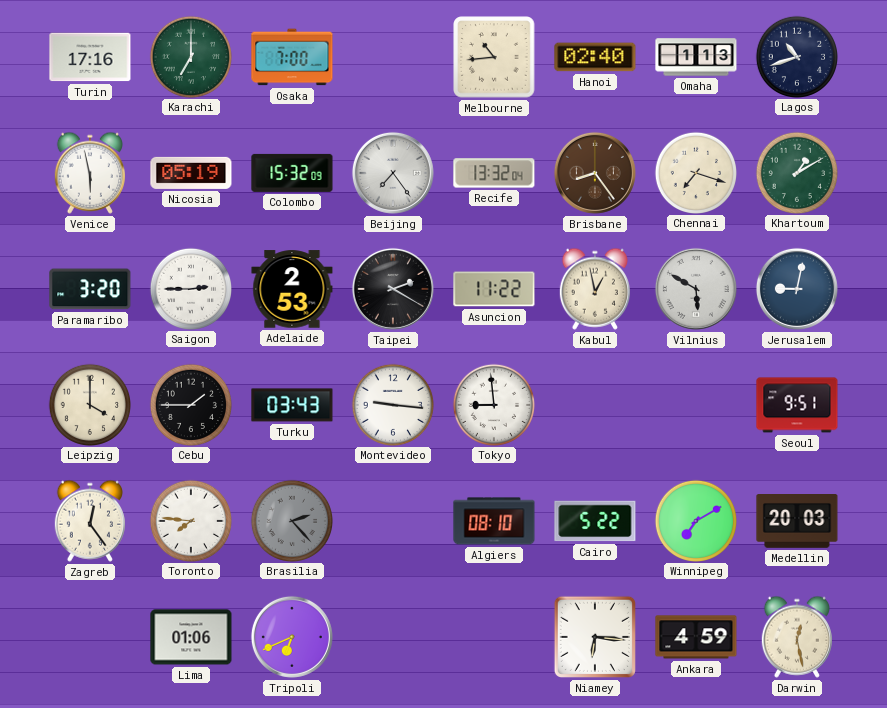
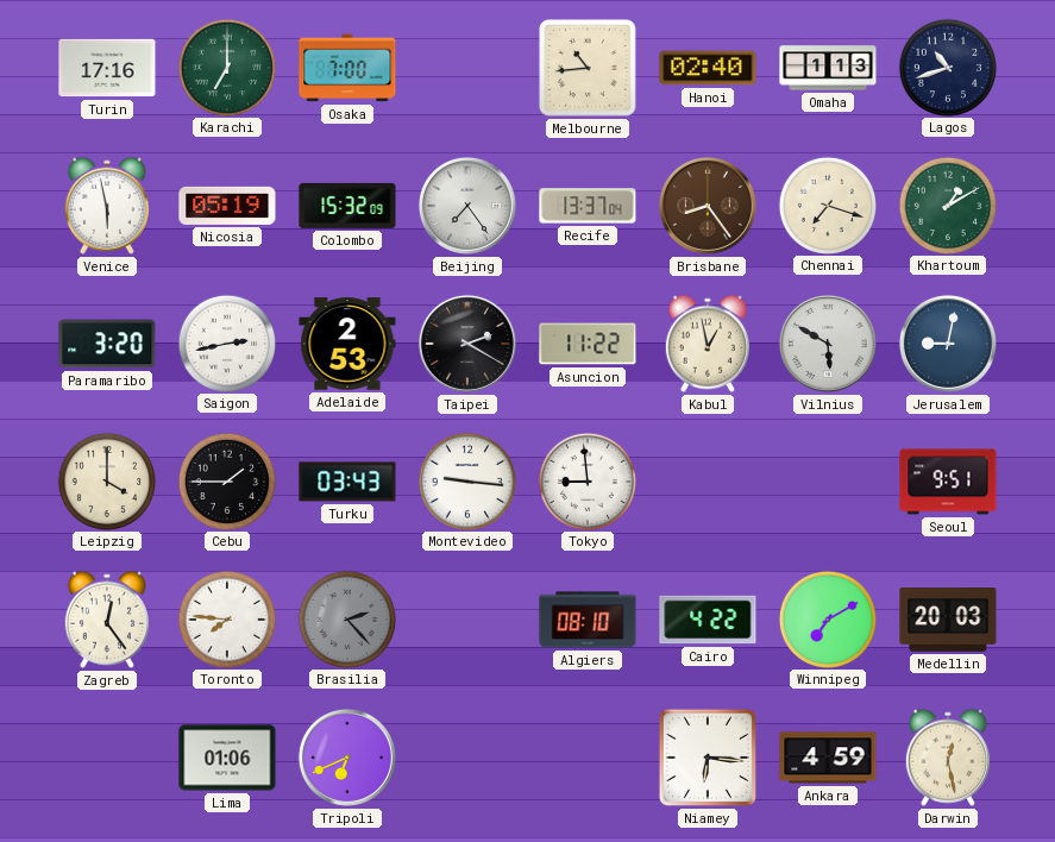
Recife: 13:32 -> 13:37 (588, 206)
Saigon: 2:45 -> 2:43 (226, 343)
Cairo: 5:22 -> 4:22 (708, 620)
